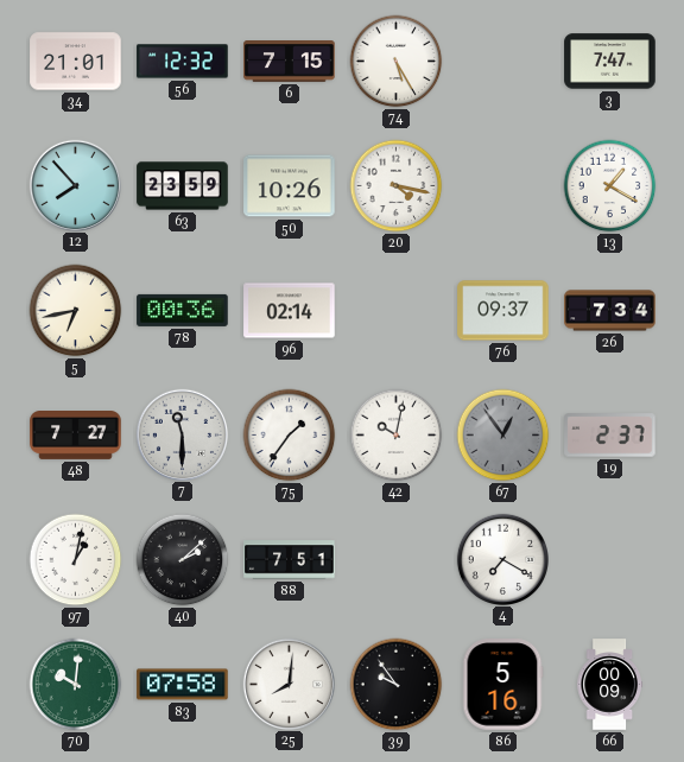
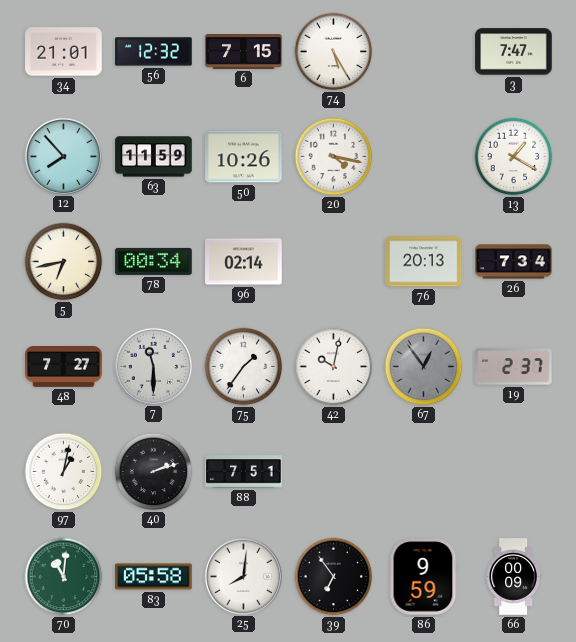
63: 23:59 -> 11:59 (154, 157)
78: 00:36 -> 00:34 (154, 261)
76: 09:37 -> 20:13 (424, 262)
40: 2:08 -> 2:12 (154, 472)
4: 7:20 -> none (502, 559)
70: 10:01 -> 11:01 (64, 577)
83: 07:58 -> 05:58 (154, 577)
39: 9:54 -> 6:54 (334, 577)
86: 5:16 -> 9:59 (423, 577)
